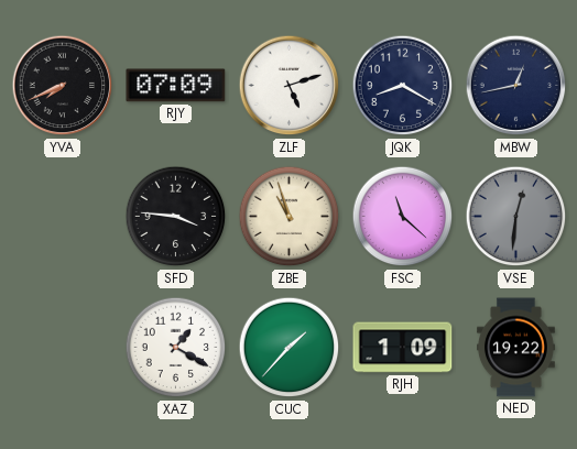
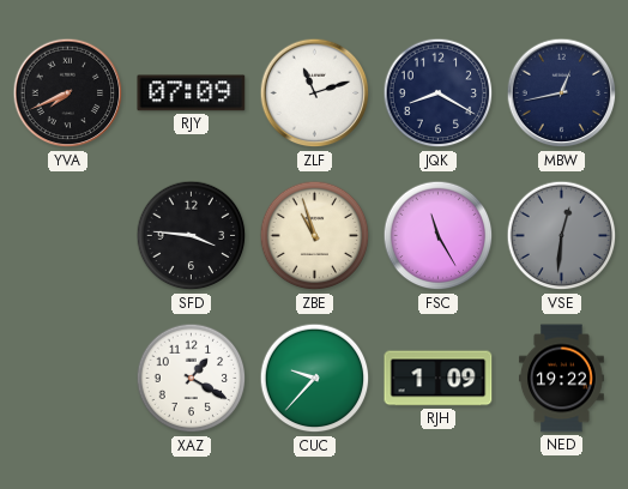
ZLF: 5:12 -> 11:12 (315, 93)
FSC: 11:22 -> 11:25 (439, 236)
CUC: 1:37 -> 9:37 (315, 379)
